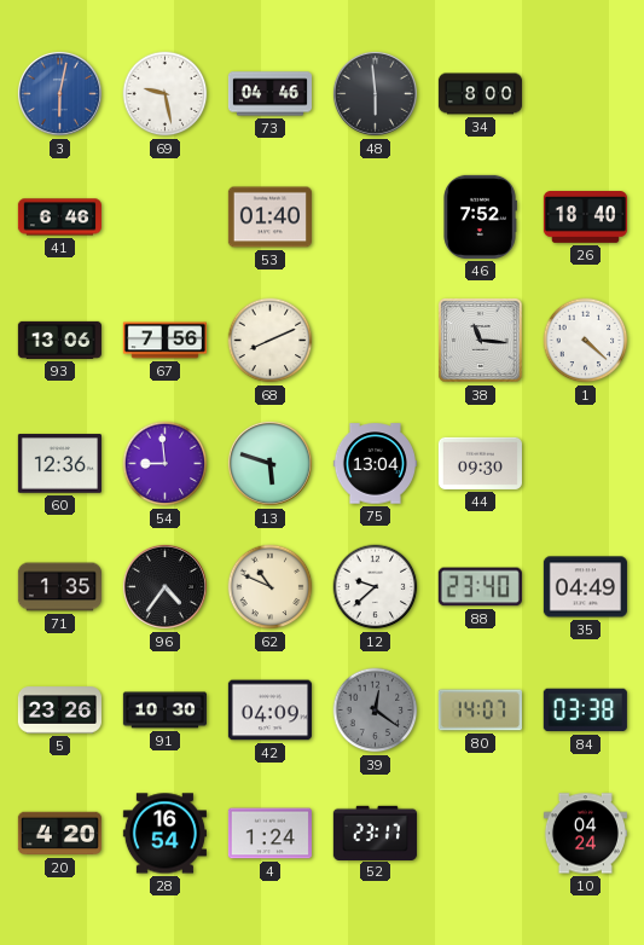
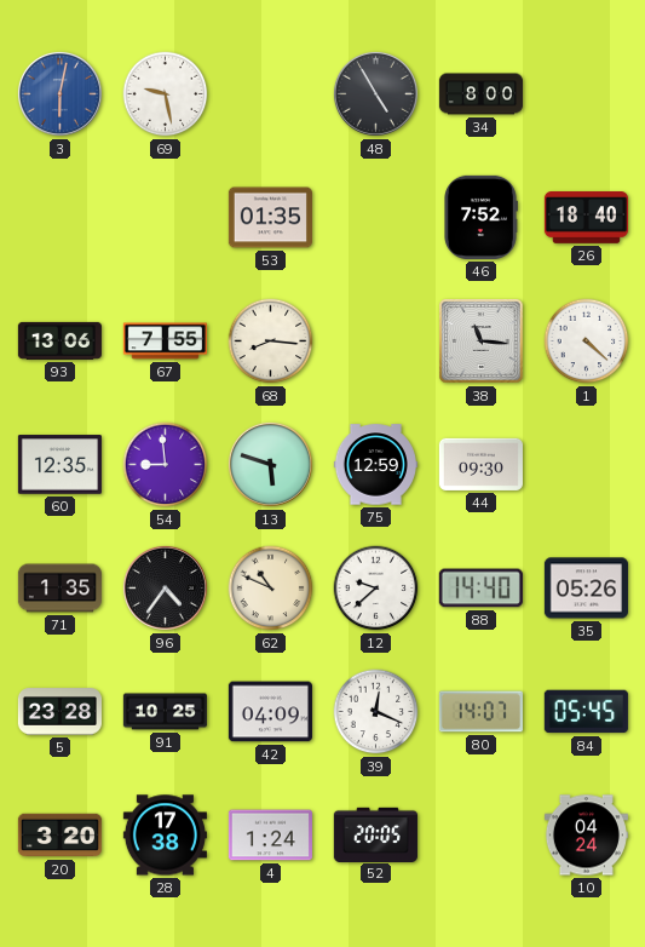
73: 04:46 -> none (269, 94)
48: 5:59 -> 4:55 (375, 93)
41: 6:46 -> none (59, 218)
53: 01:40 -> 01:35 (270, 218)
67: 7:56 -> 7:55 (165, 342)
68: 8:11 -> 8:16 (271, 342)
60: 12:36 -> 12:35 (59, 465)
75: 13:04 -> 12:59 (375, 465)
88: 23:40 -> 14:40 (480, 589)
35: 04:49 -> 05:26 (586, 589)
5: 23:26 -> 23:28 (59, 712)
91: 10:30 -> 10:25 (165, 712)
39: 12:21 -> 12:19 (376, 712)
39 dial: grey -> white (376, 712)
84: 03:38 -> 05:45 (586, 712)
20: 4:20 -> 3:20 (59, 836)
28: 16:54 -> 17:38 (165, 836)
52: 23:17 -> 20:05 (375, 834)
